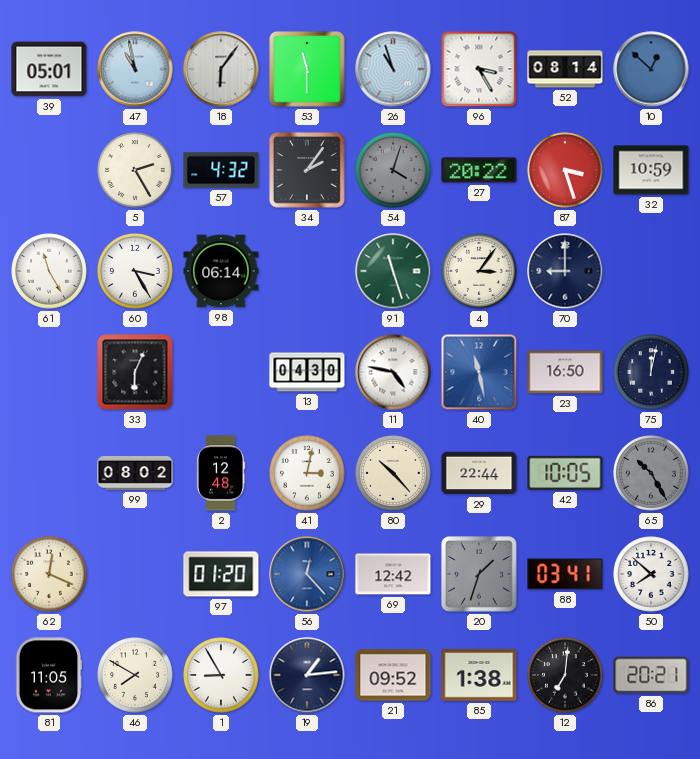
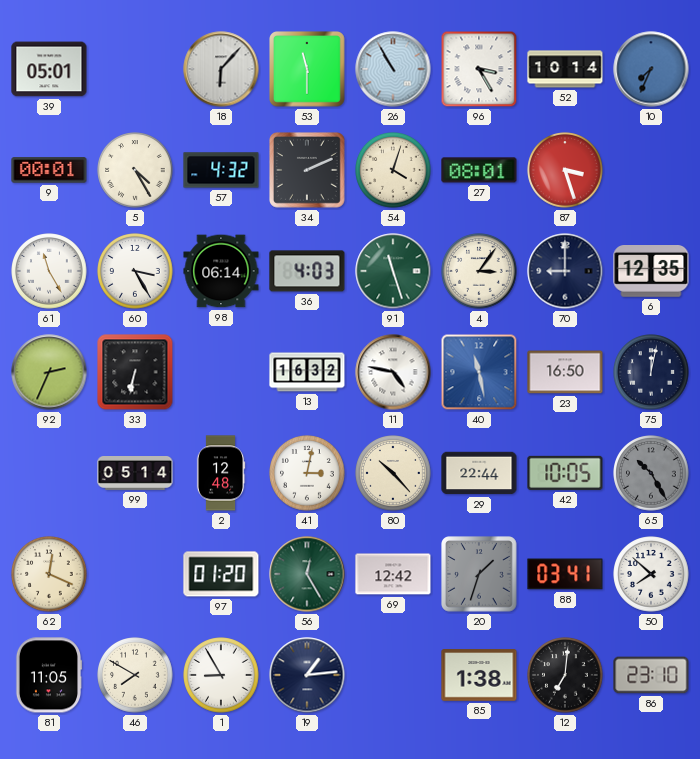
47: 10:58 -> none (135, 69)
18: 6:06 -> 6:07 (221, 69)
26: 10:57 -> 10:55 (393, 69)
52: 08:14 -> 10:14 (565, 69)
10: 12:52 -> 7:34 (651, 69)
9: none -> 00:01 (49, 170)
5: 2:25 -> 4:25 (135, 170)
34: 2:06 -> 2:11 (308, 171)
54 dial: grey -> cream (393, 170)
27: 20:22 -> 08:01 (479, 170)
32: 10:59 -> none (651, 170)
36: none -> 4:03 (307, 271)
6: none -> 12:35 (651, 272)
92: none -> 2:34 (49, 372)
33: 6:04 -> 6:32 (135, 372)
13: 04:30 -> 16:32 (307, 372)
99: 08:02 -> 05:14 (135, 474)
56: 12:23 -> 12:25 (307, 574)
56 dial: blue -> green (307, 574)
21: 09:52 -> none (393, 675)
86: 20:21 -> 23:10 (651, 675)
